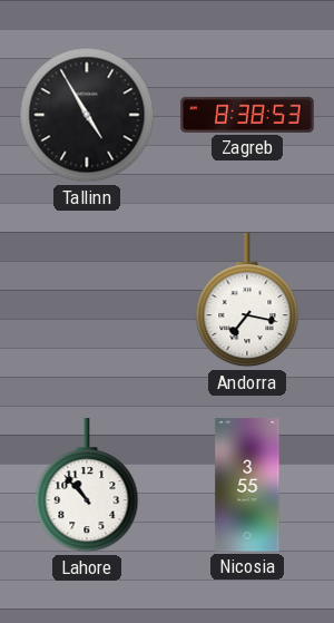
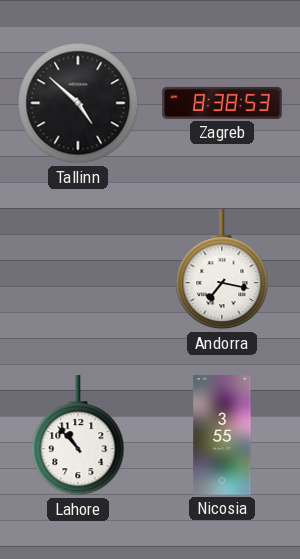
Tallinn: 4:55 -> 4:52 (78, 103)
